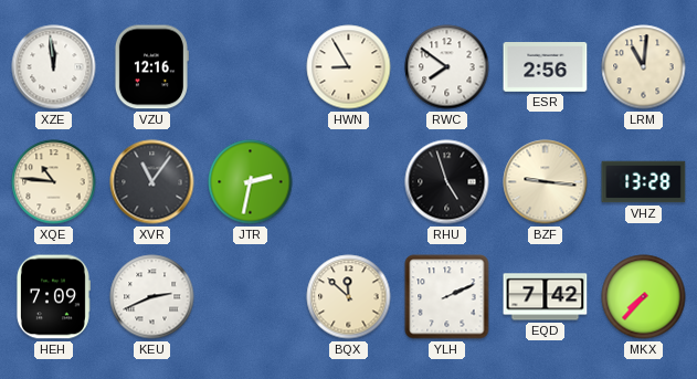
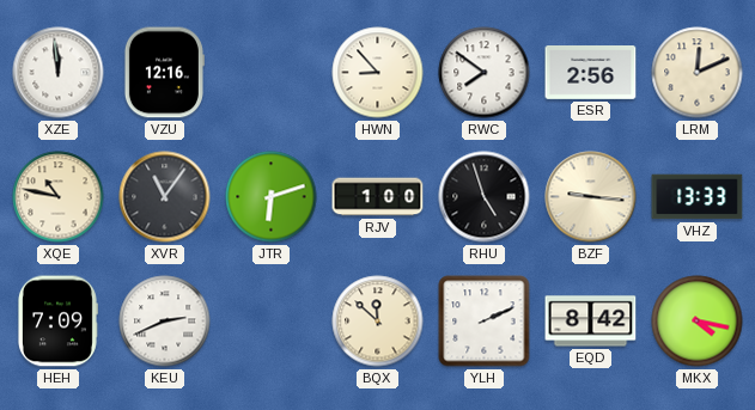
HWN: 8:55 -> 8:53 (378, 73)
LRM: 11:01 -> 12:11 (698, 73)
XQE: 10:46 -> 10:47 (59, 197)
JTR: 2:32 -> 6:12 (272, 197)
RJV: none -> 1:00 (378, 197)
VHZ: 13:28 -> 13:33 (698, 197)
EQD: 7:42 -> 8:42 (591, 322)
MKX: 7:37 -> 4:17 (698, 322)
